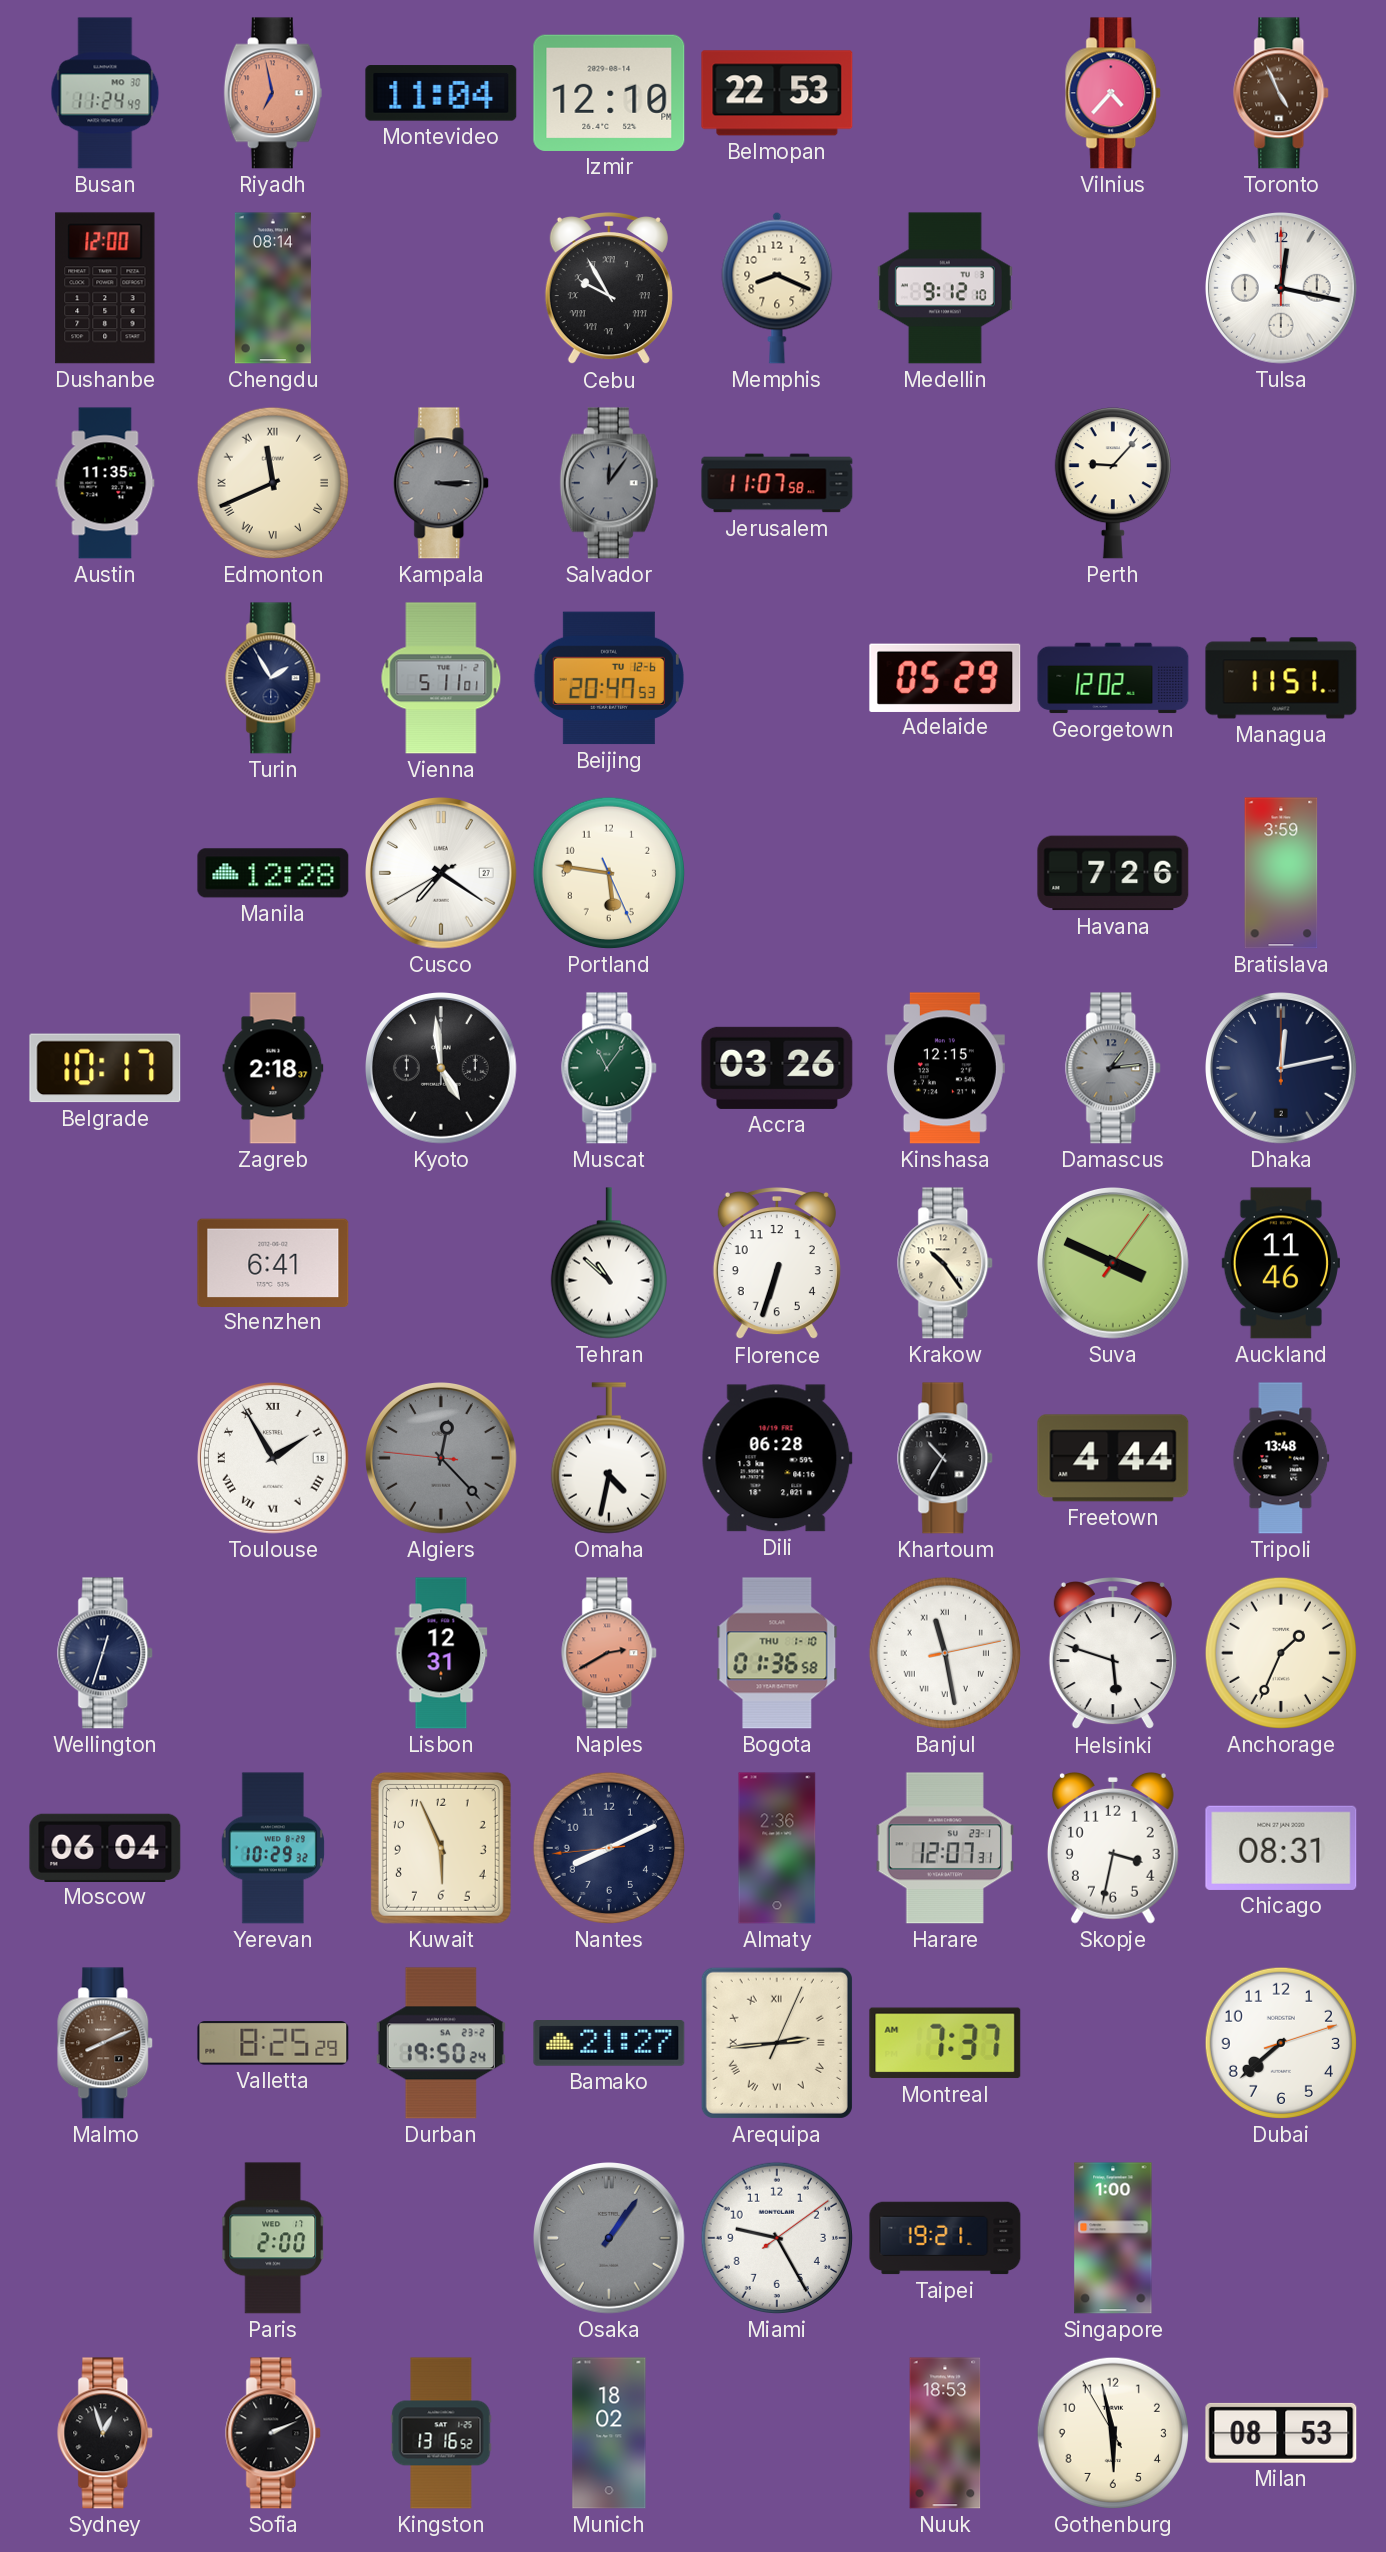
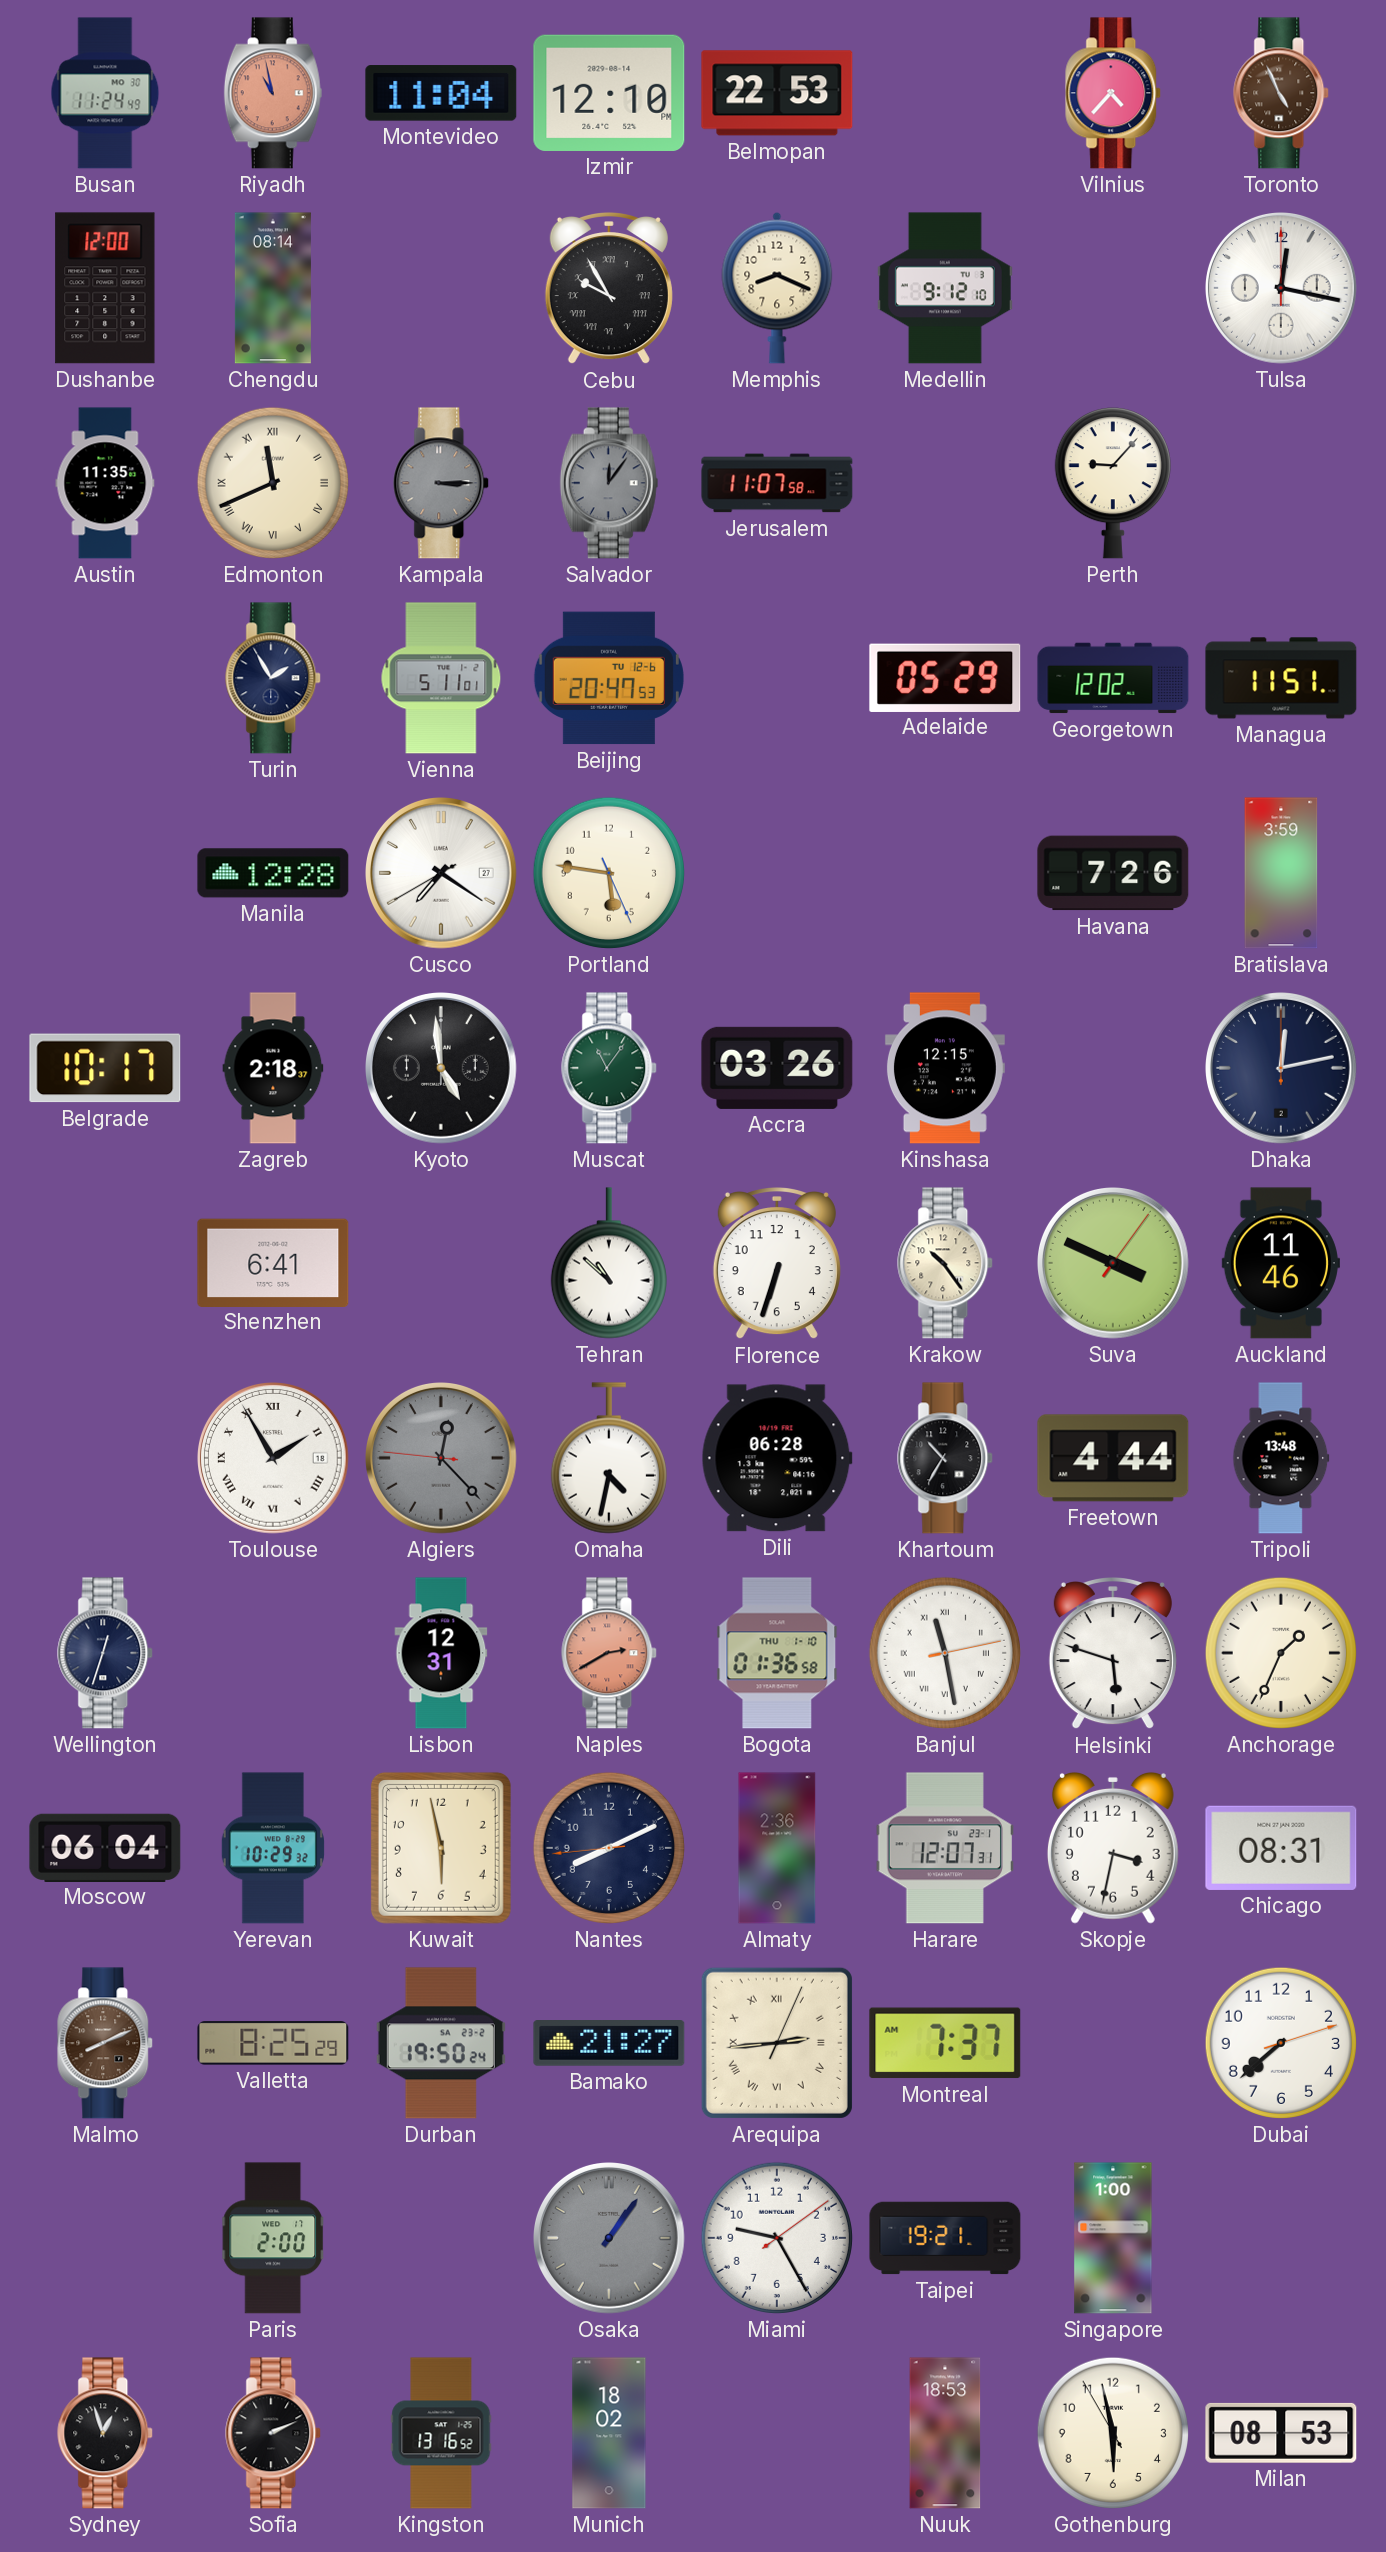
Riyadh: 6:58 -> 10:58 (273, 93)
Damascus: 1:14 -> none (1114, 1068)
Kuwait: 5:56 -> 5:58 (441, 1848)
